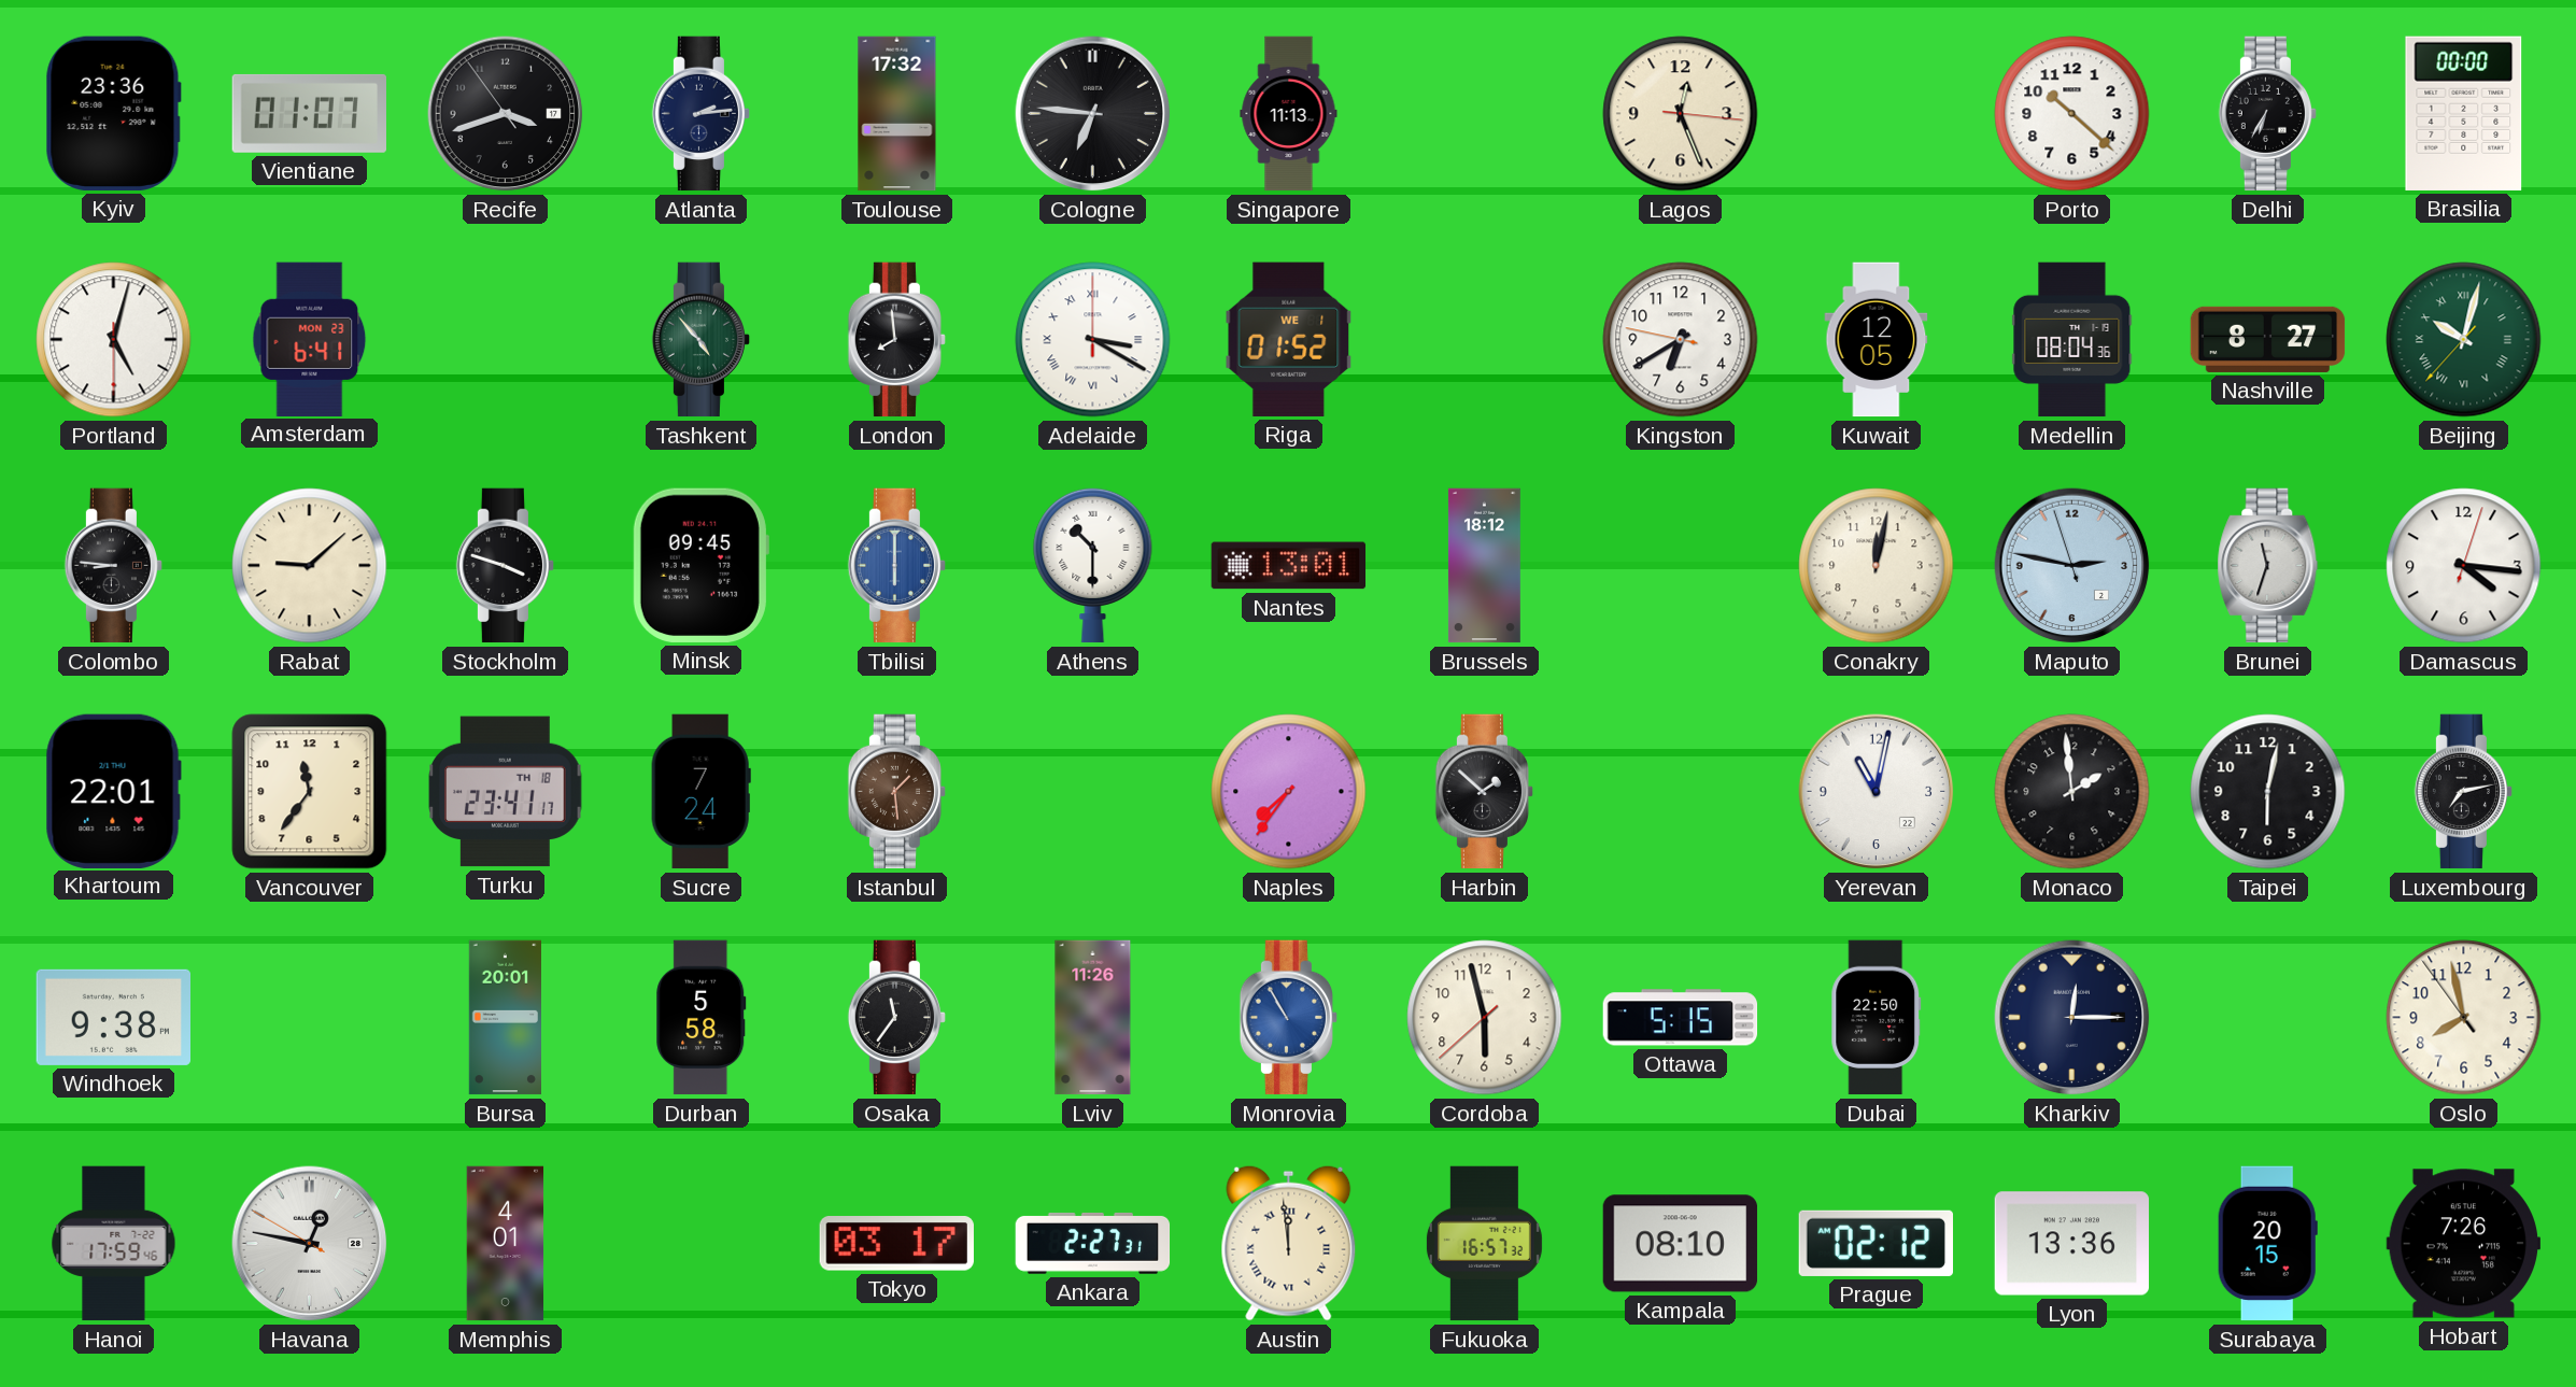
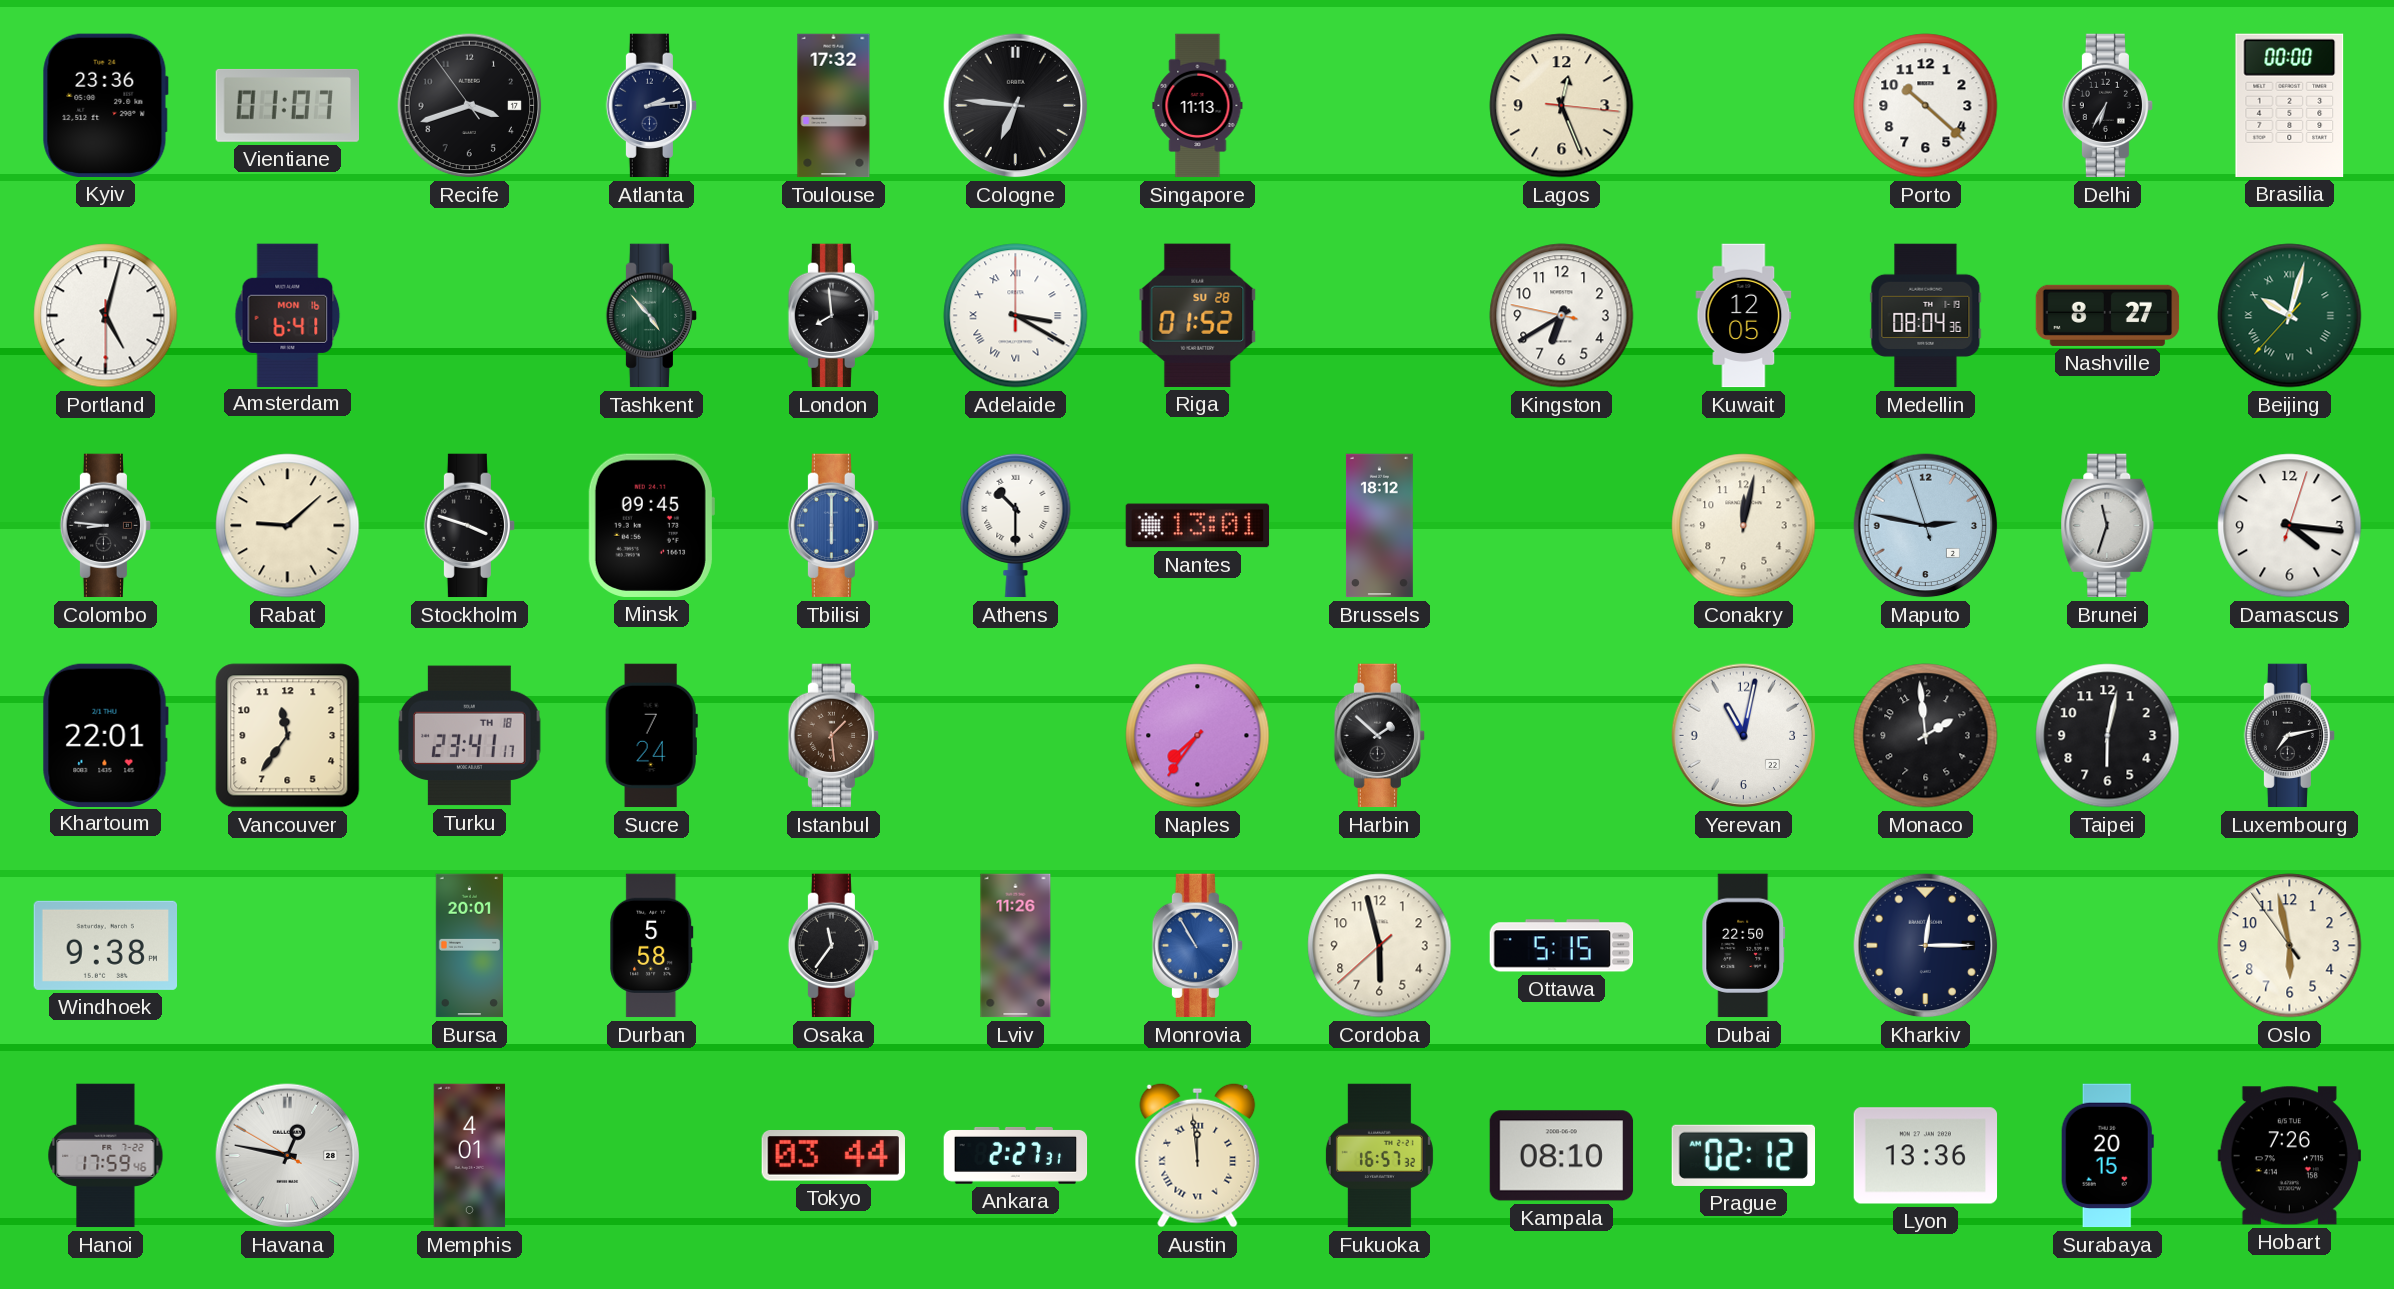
Amsterdam date: MON 23 -> MON 16 (288, 315)
Riga date: WE 1 -> SU 28 (1198, 315)
Oslo: 7:57 -> 5:57 (2290, 946)
Tokyo: 03:17 -> 03:44 (833, 1156)
